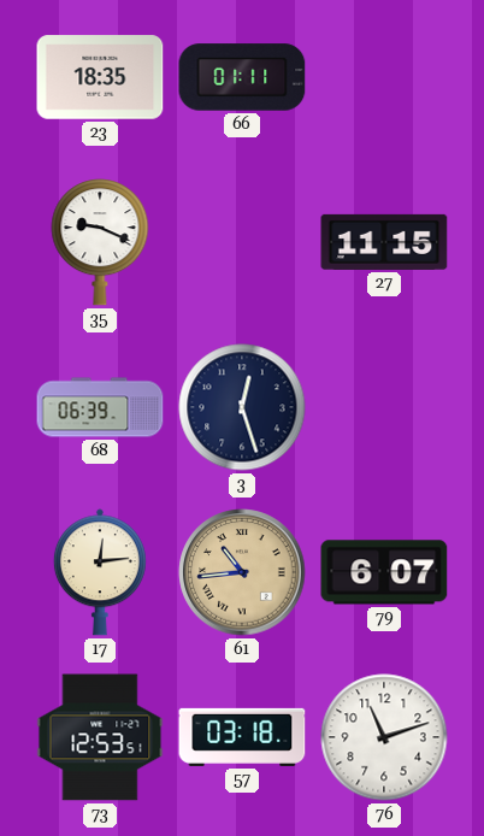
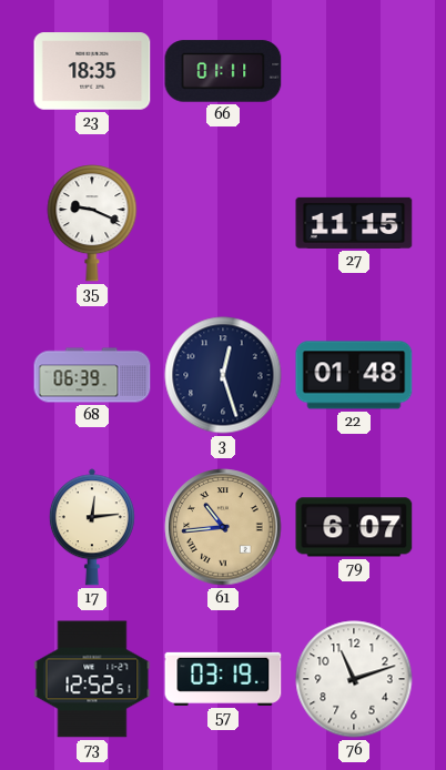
22: none -> 01:48 (354, 375)
73: 12:53 -> 12:52 (92, 679)
57: 03:18 -> 03:19 (223, 679)
